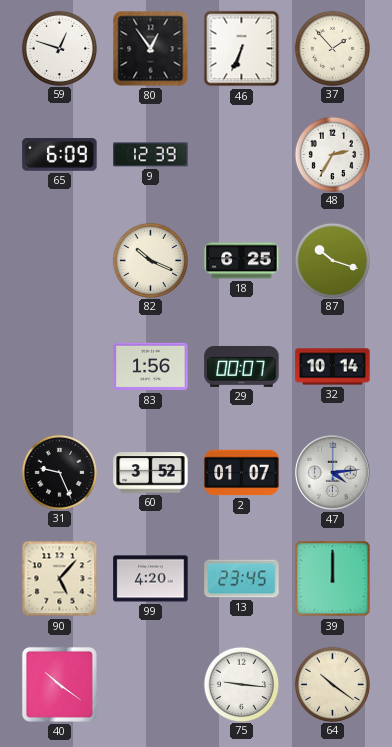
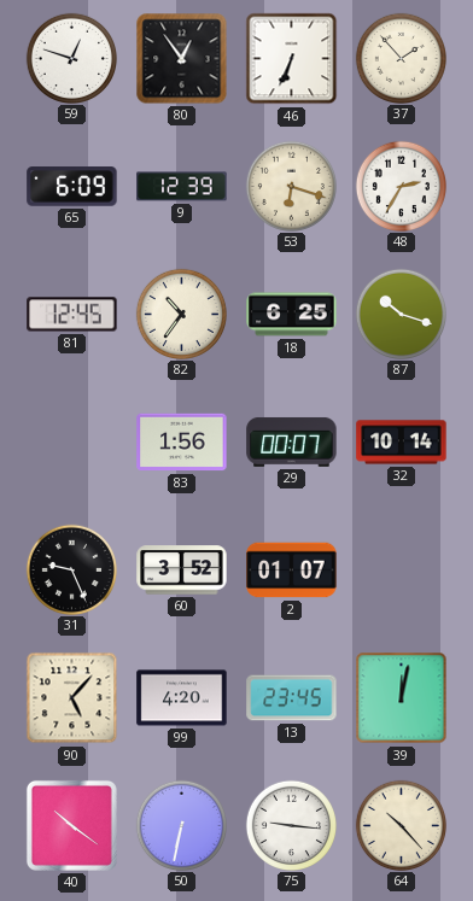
53: none -> 6:18 (291, 186)
81: none -> 12:45 (72, 315)
82: 10:19 -> 10:36 (181, 314)
47: 4:14 -> none (333, 473)
39: 12:00 -> 12:02 (402, 698)
50: none -> 6:32 (181, 825)
64: 10:21 -> 10:23 (401, 825)
